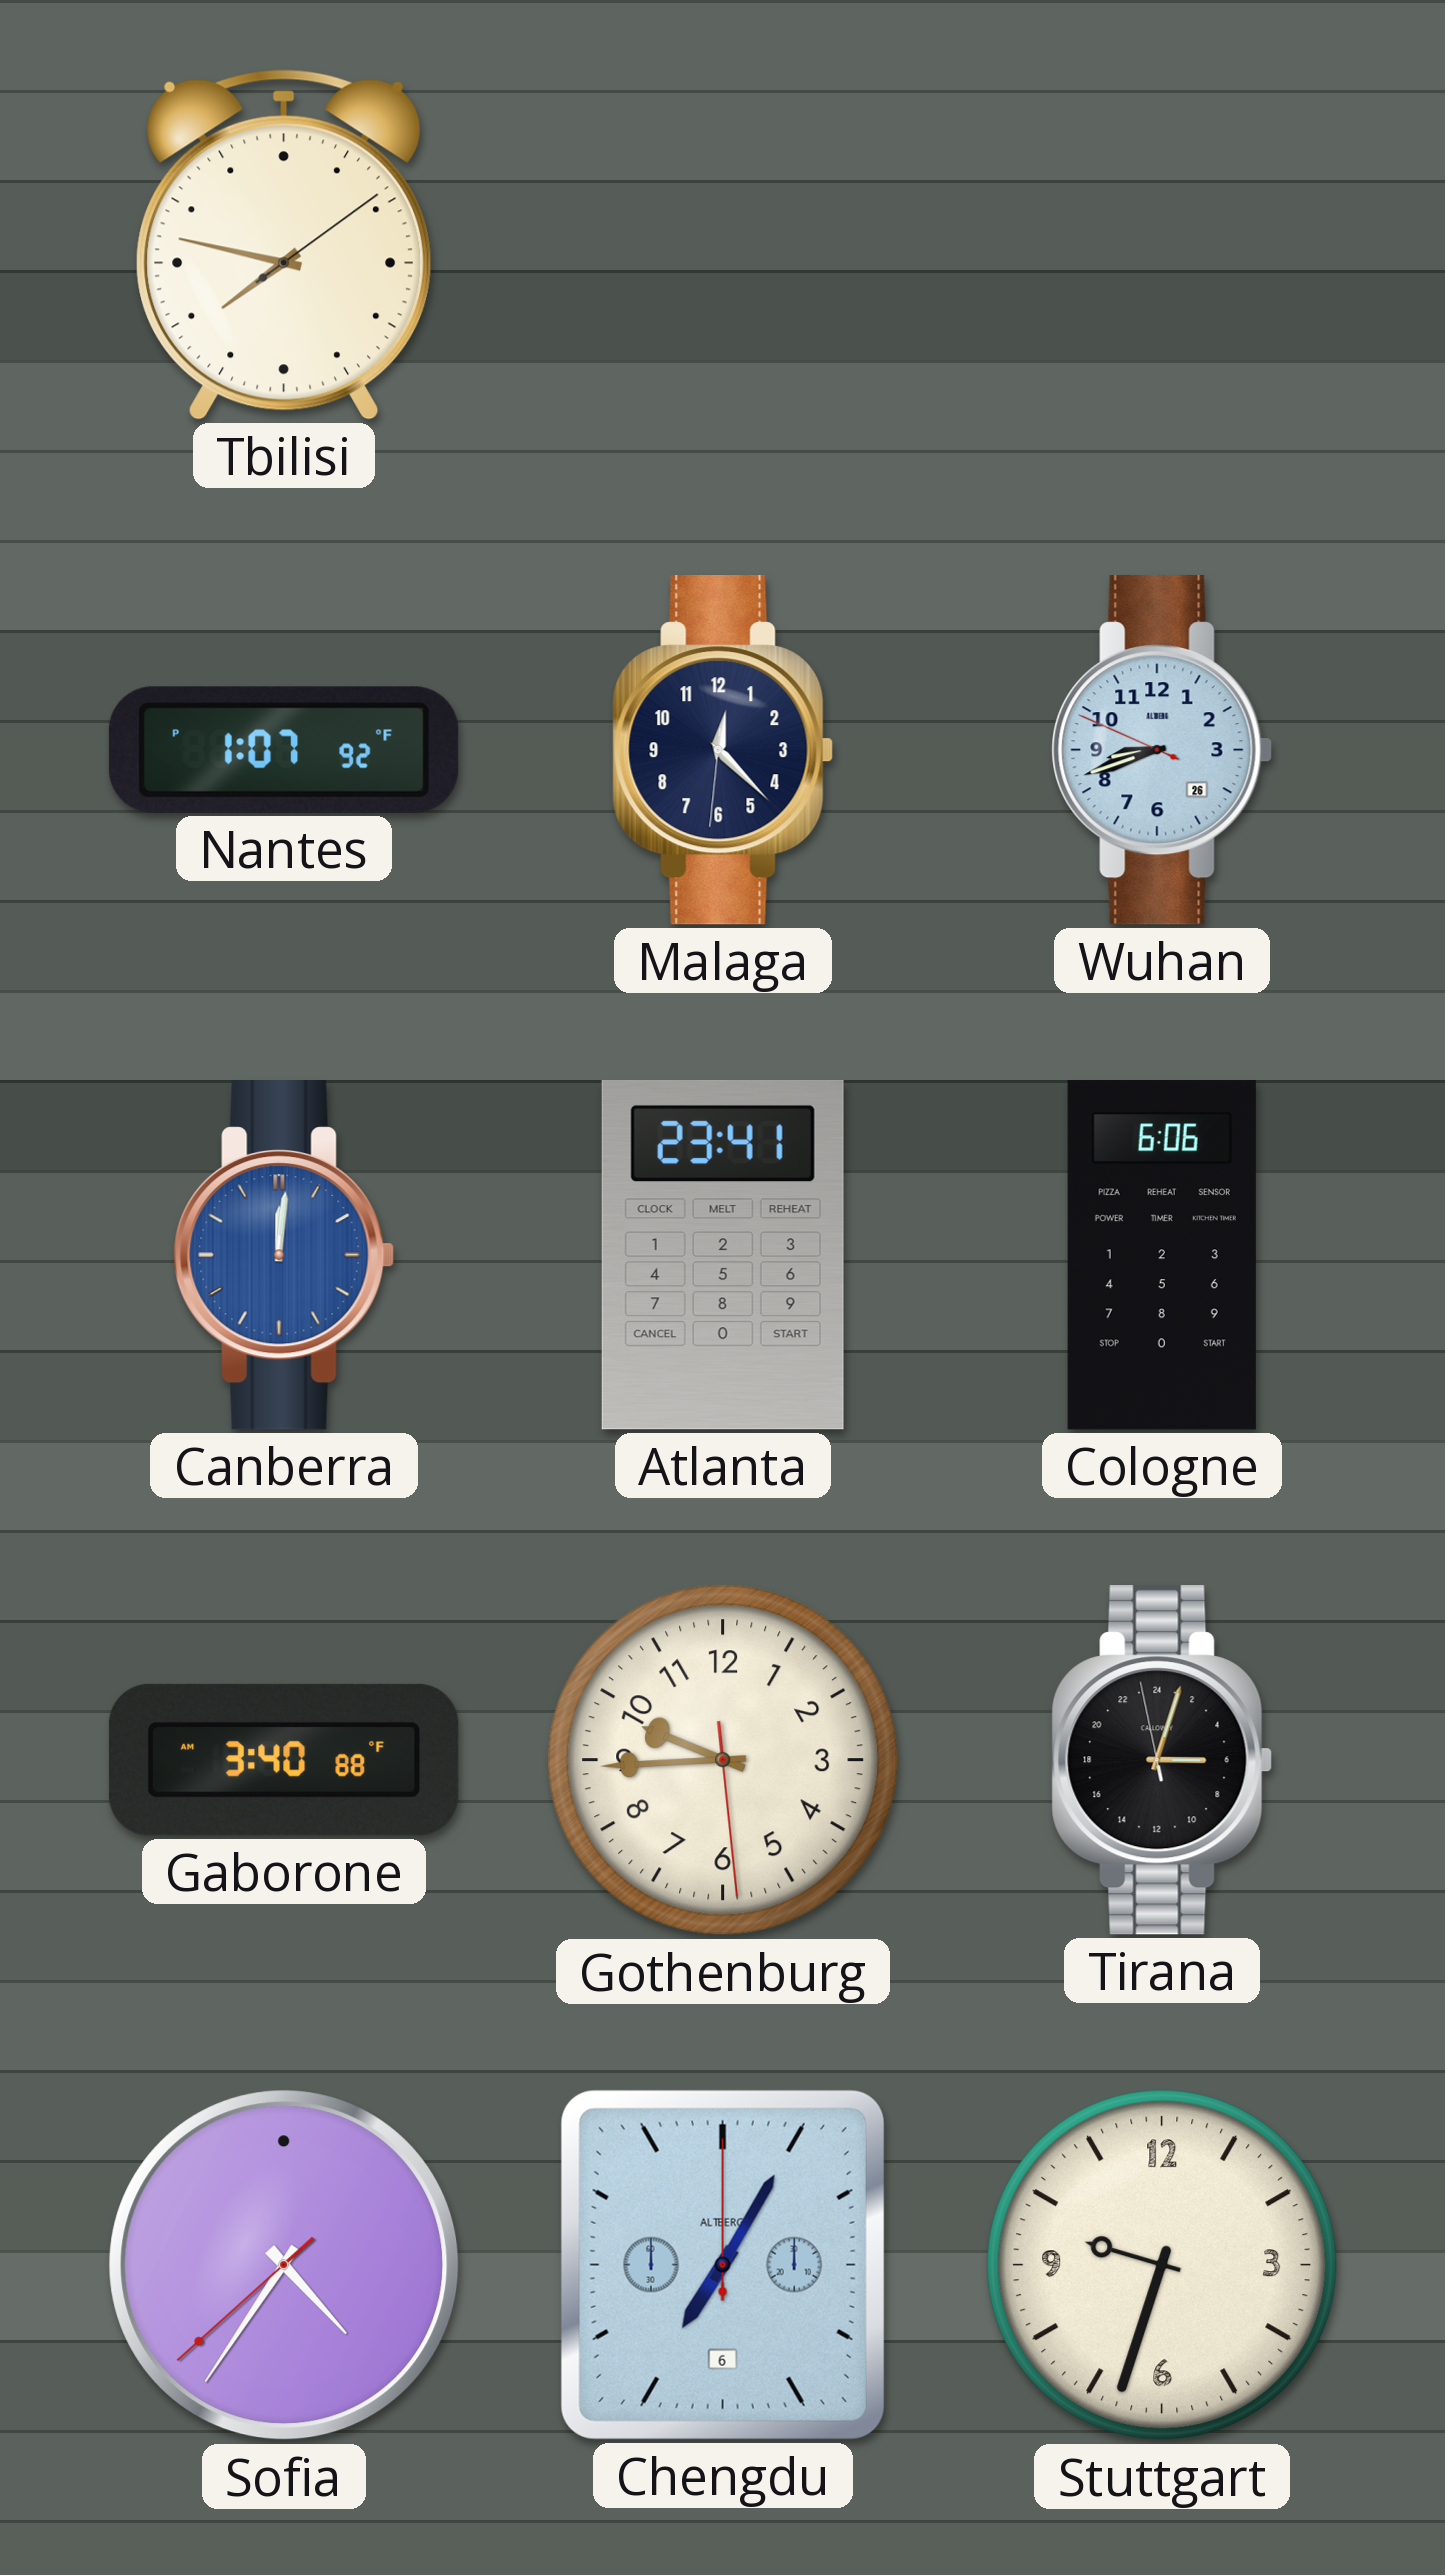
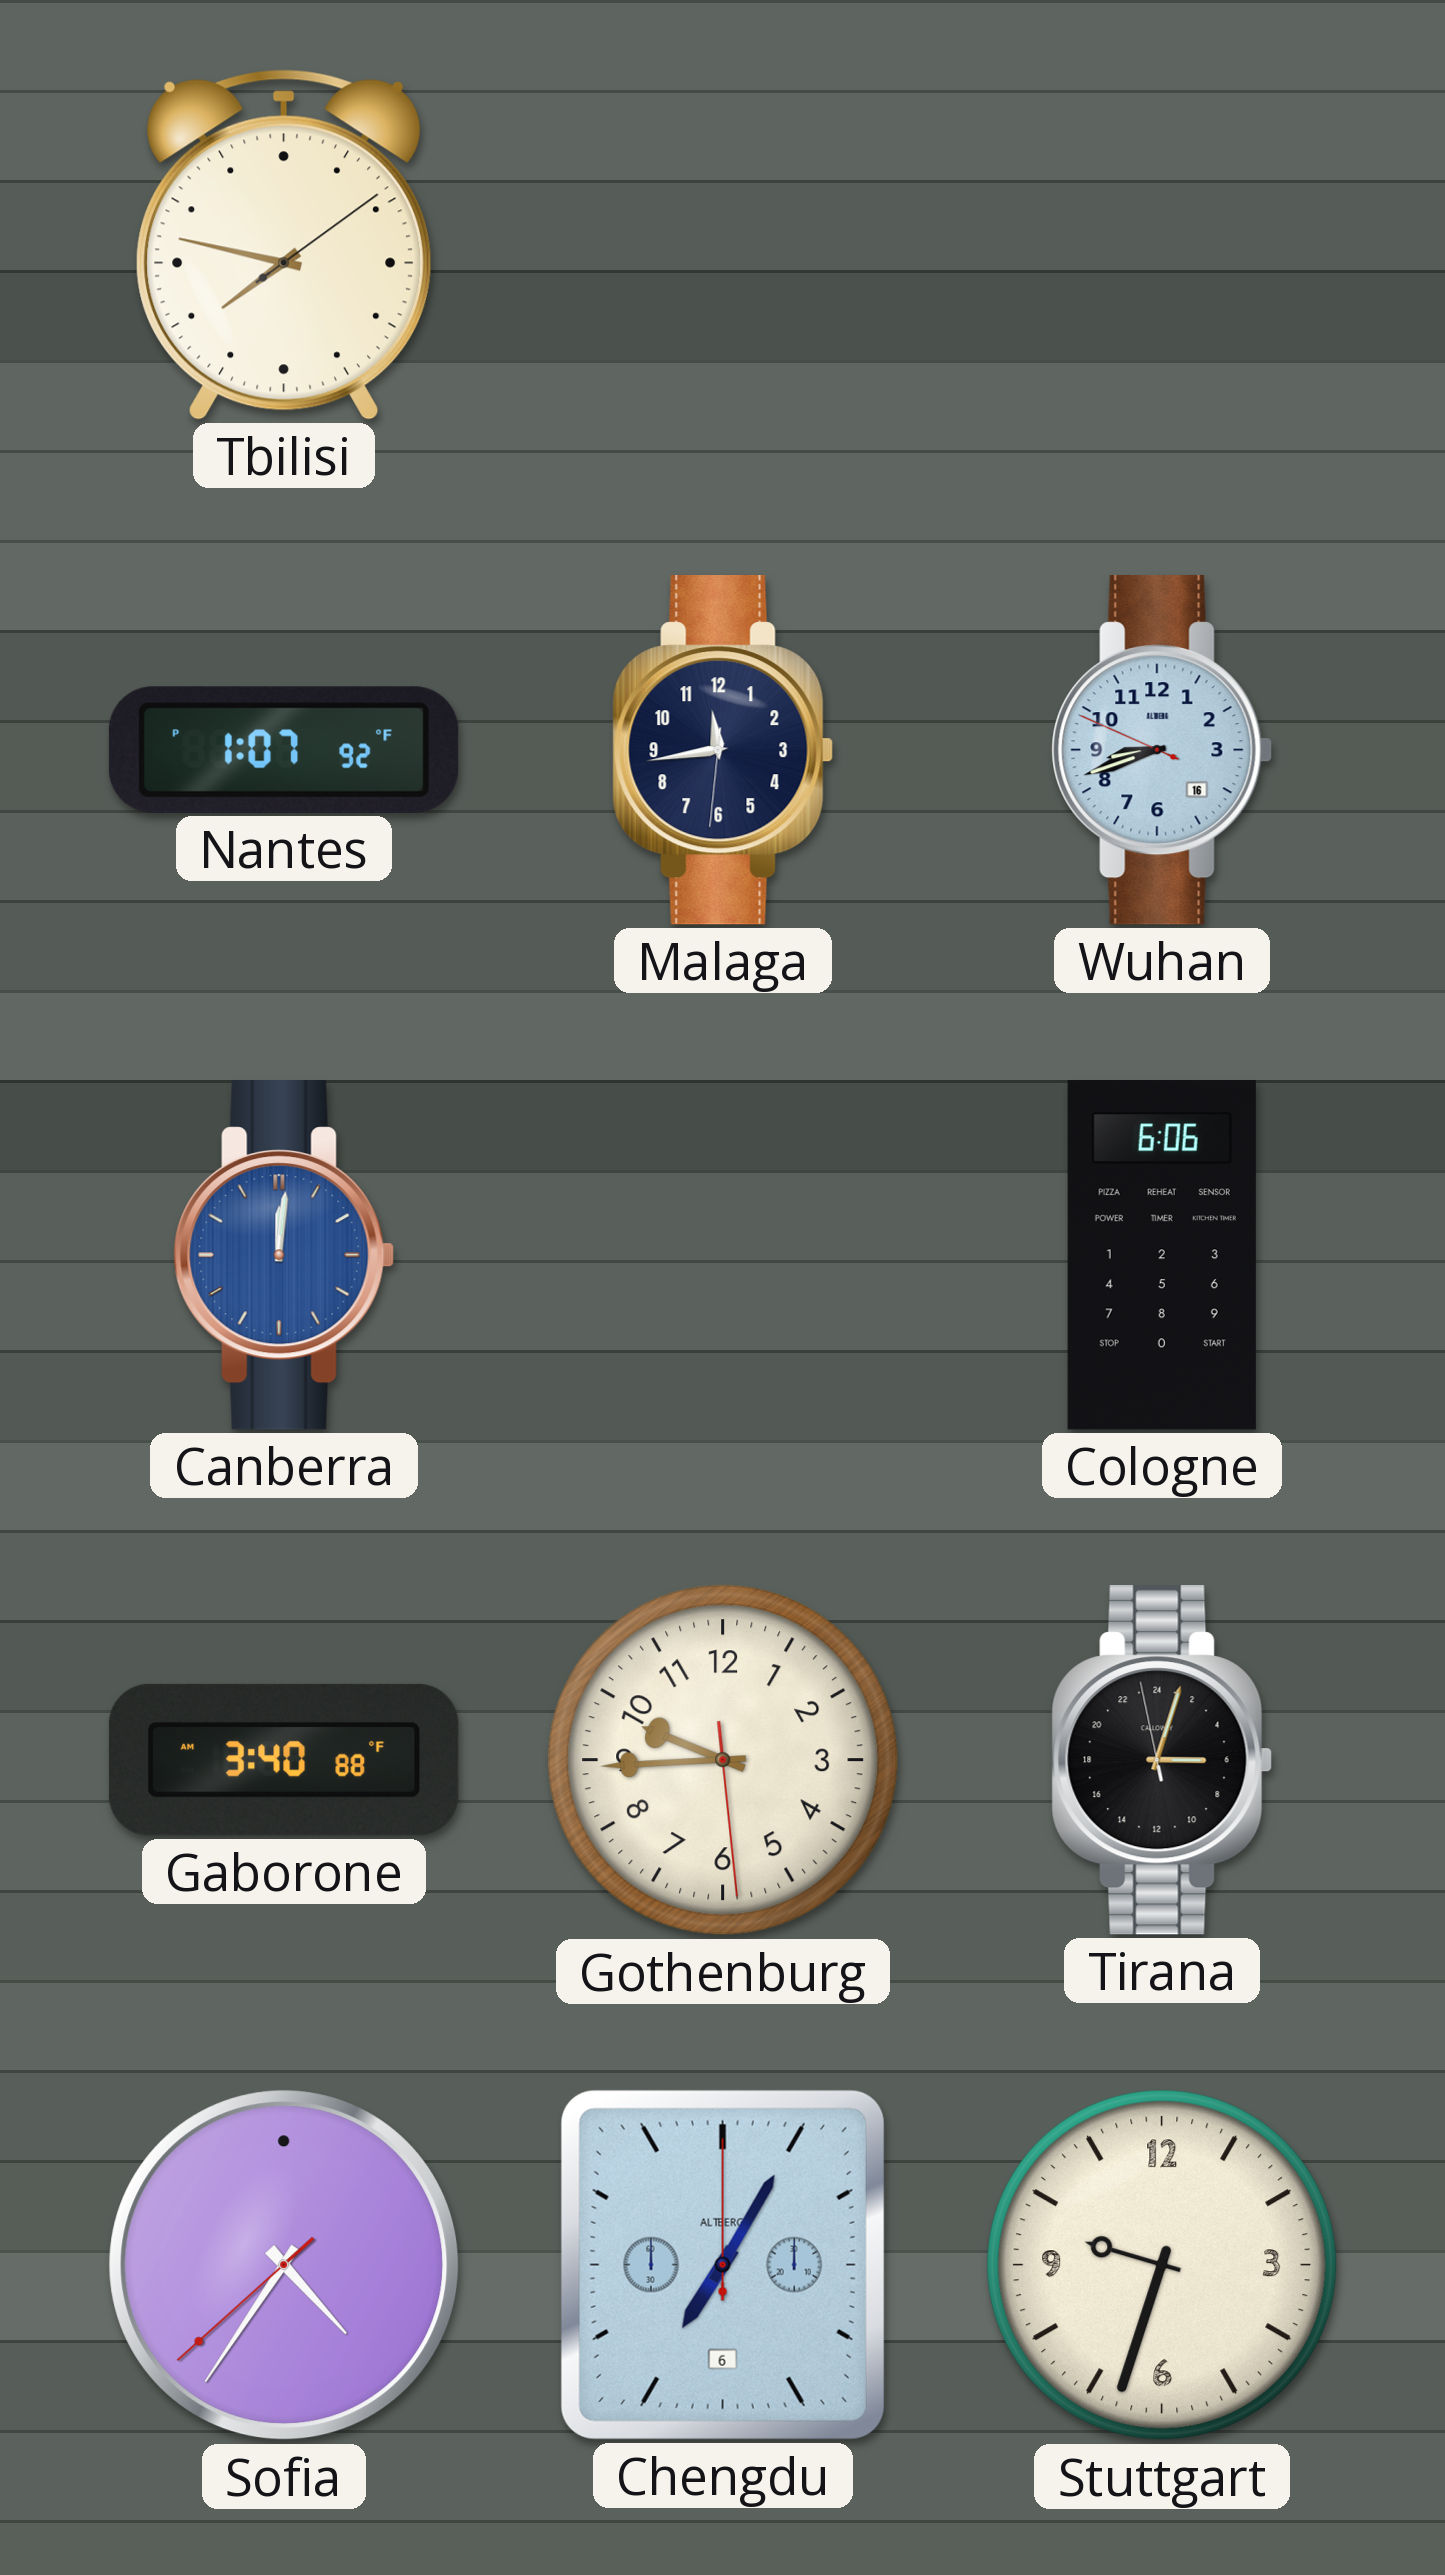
Malaga: 12:22 -> 11:43 (723, 751)
Wuhan date: 26 -> 16 (1162, 751)
Atlanta: 23:41 -> none (723, 1255)
